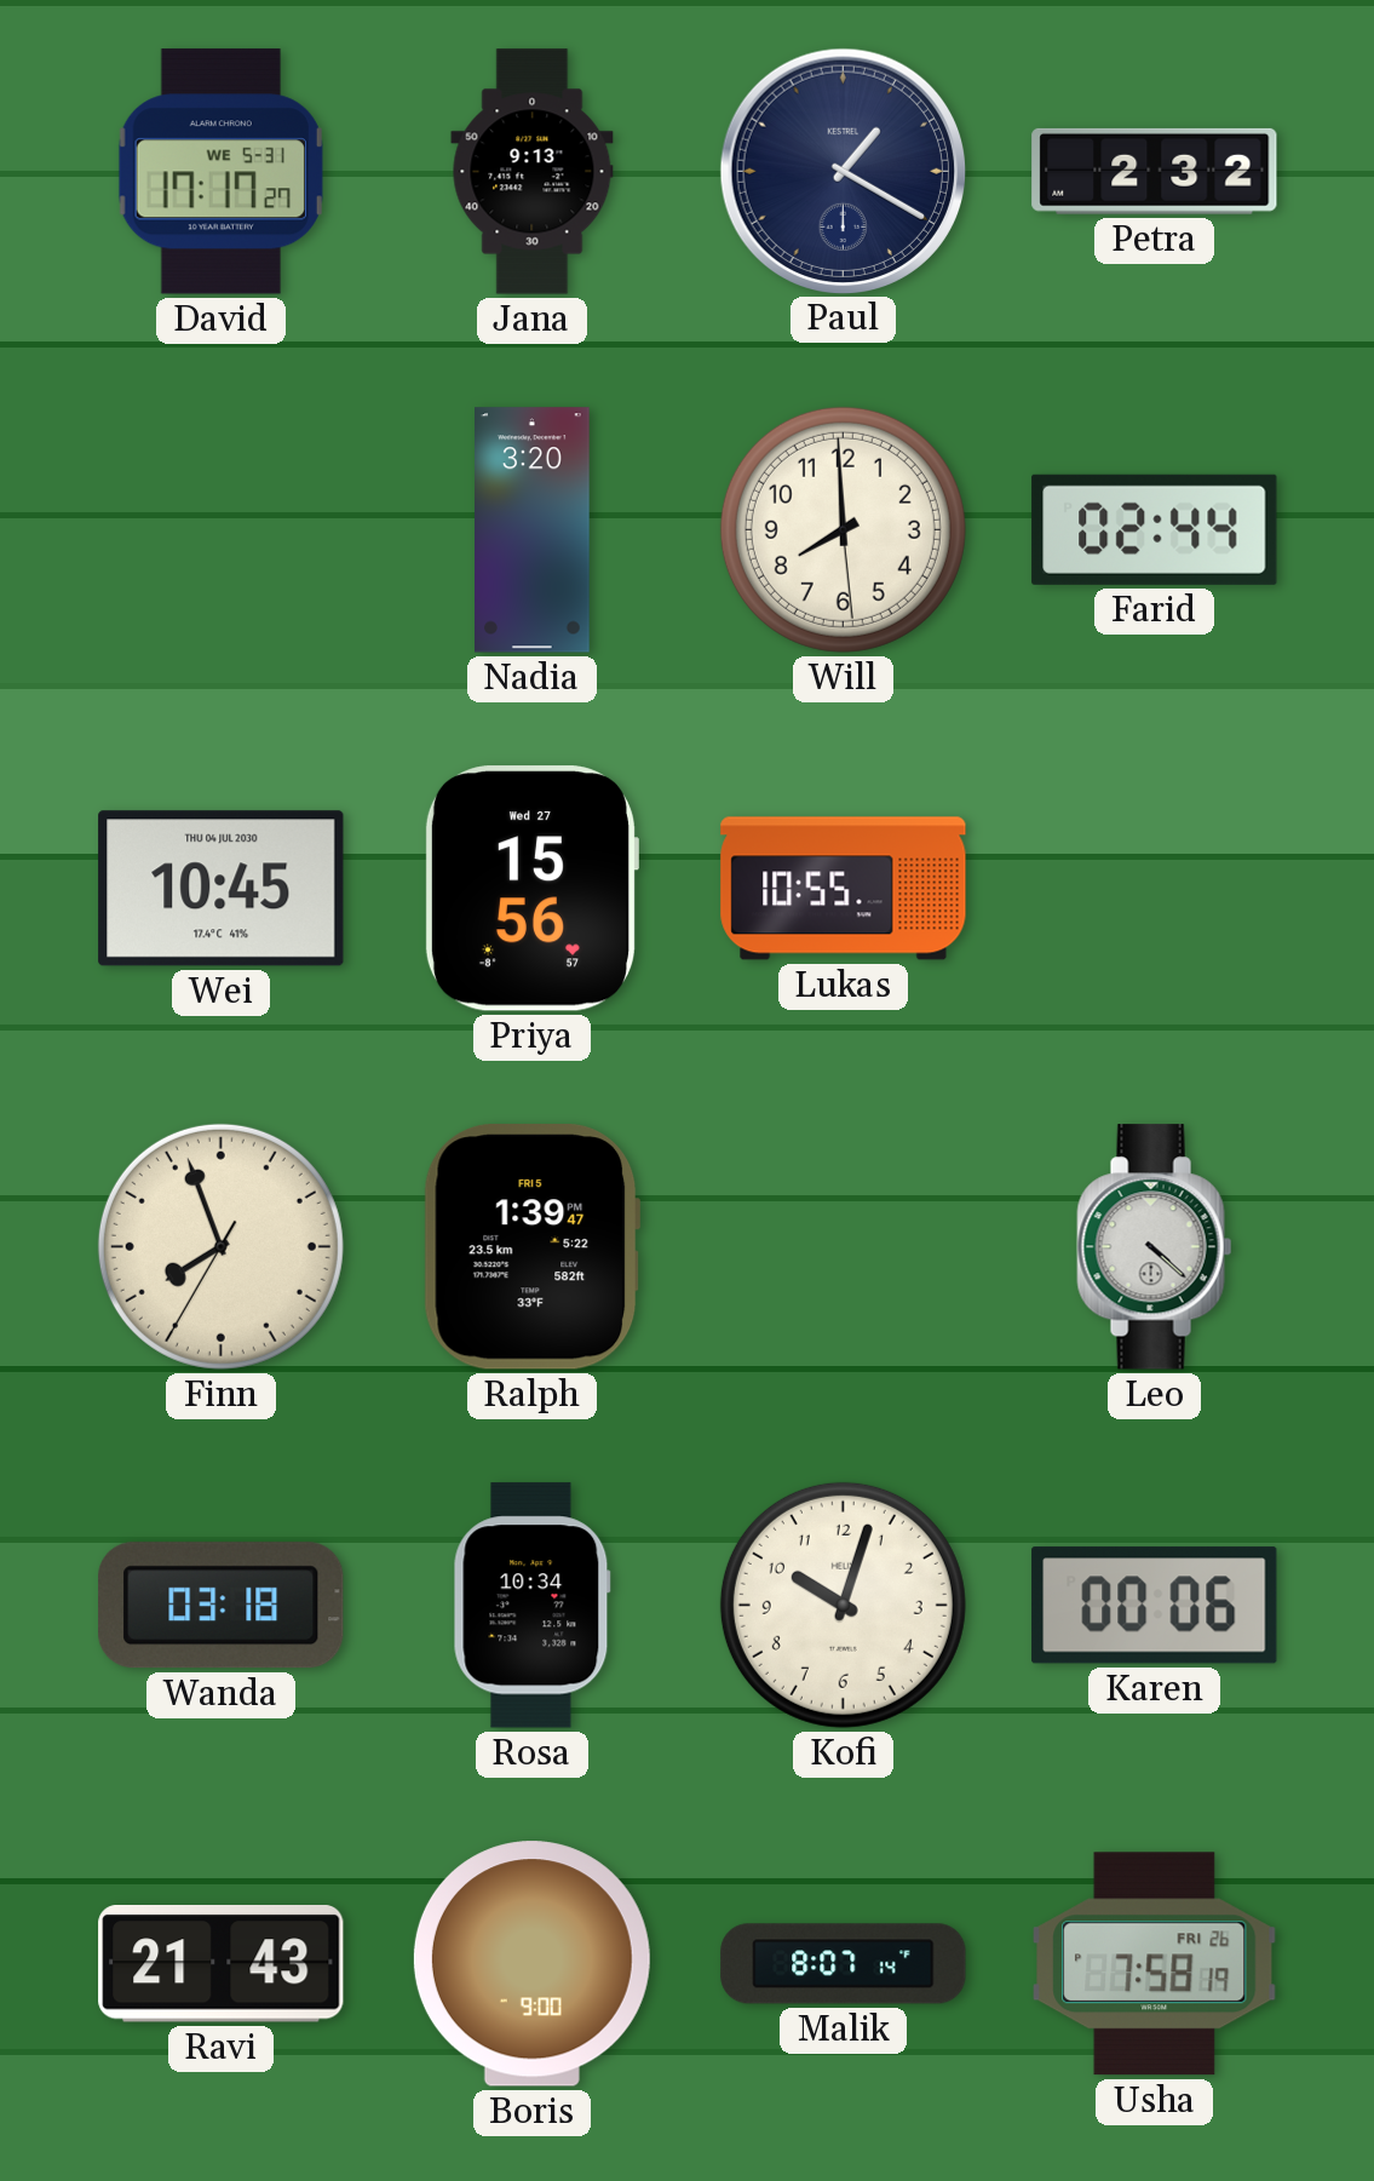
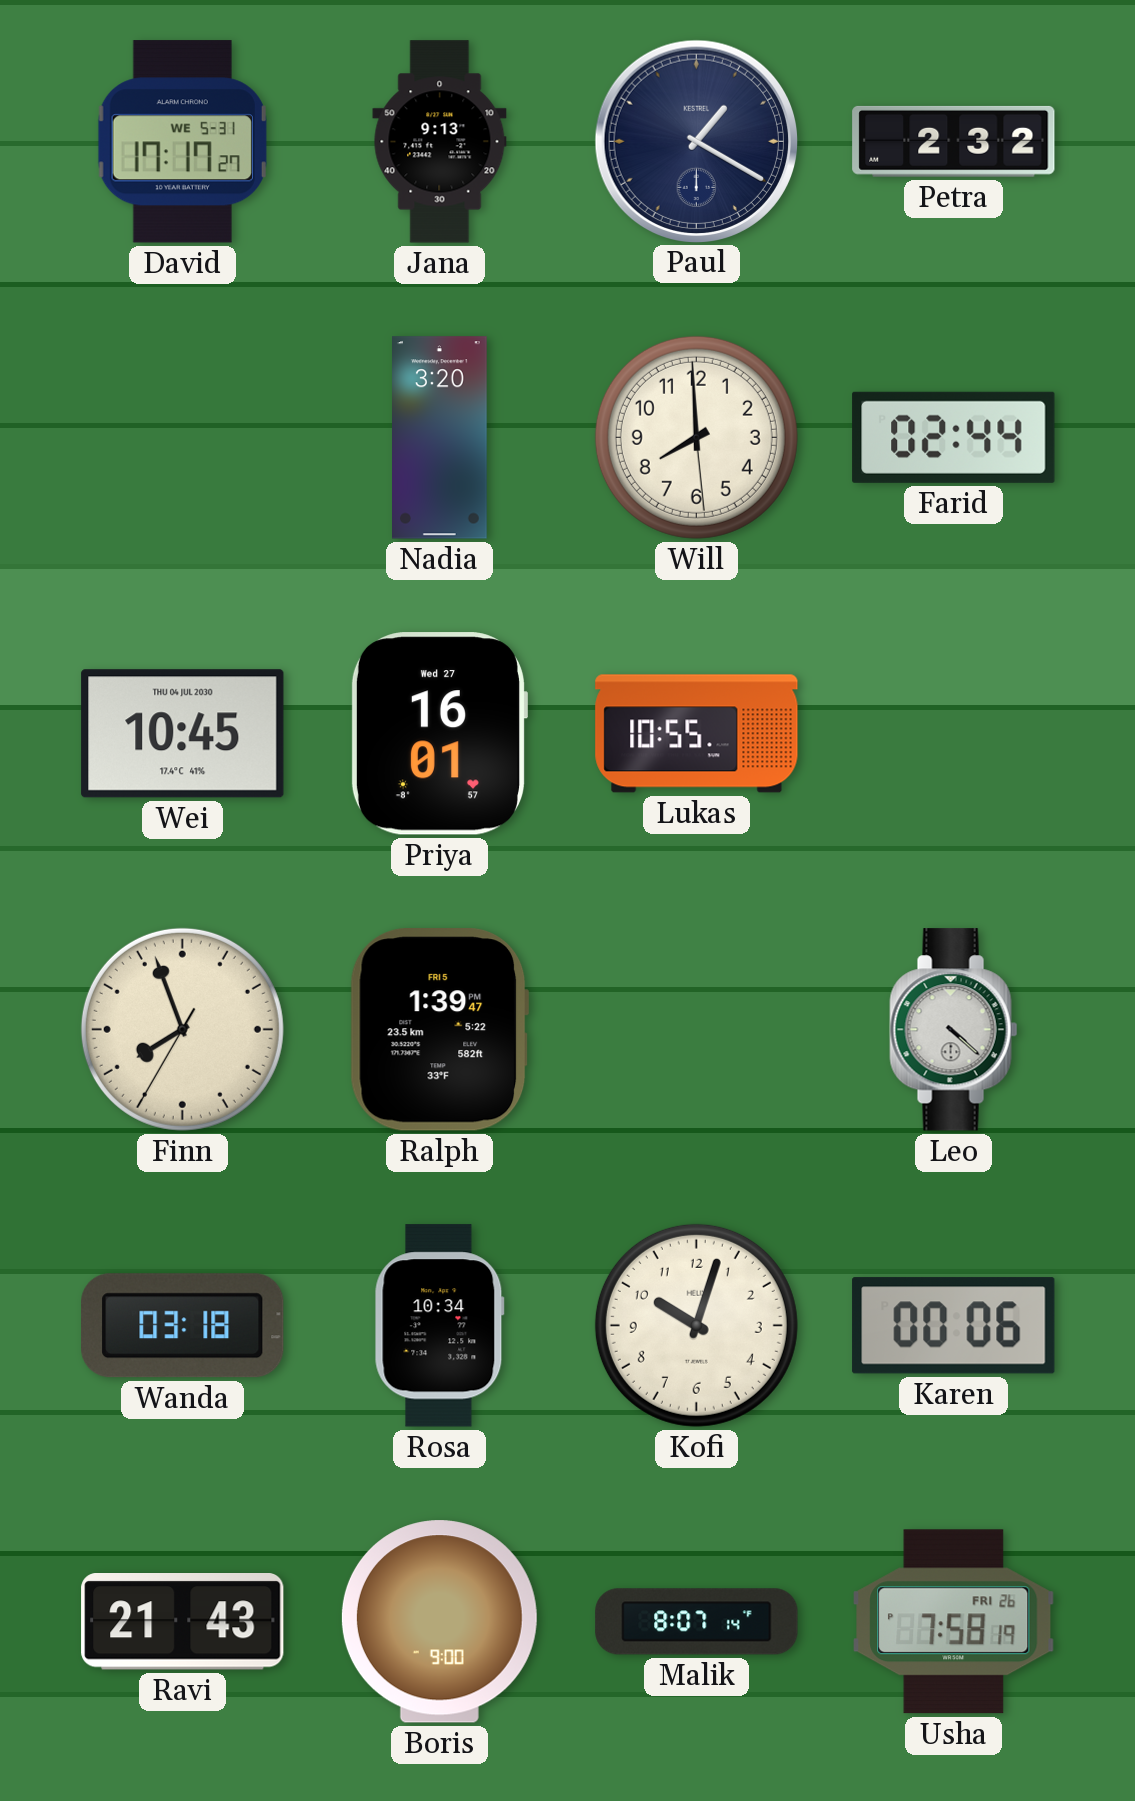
Priya: 15:56 -> 16:01 (438, 734)
